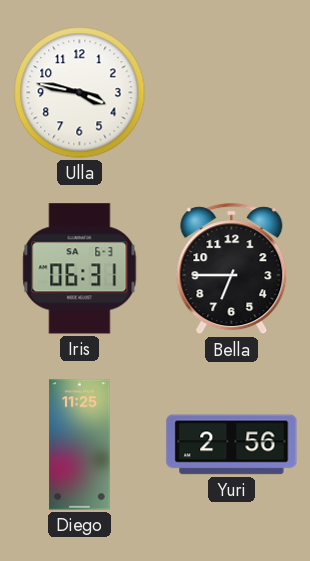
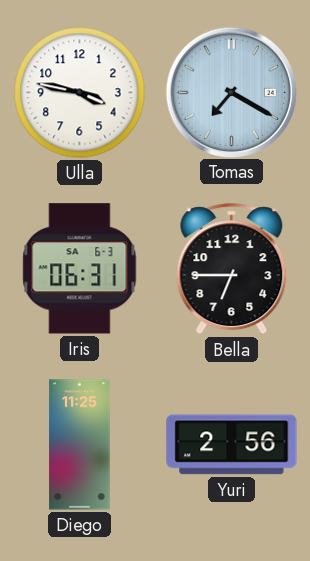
Tomas: none -> 7:20 (231, 92)
